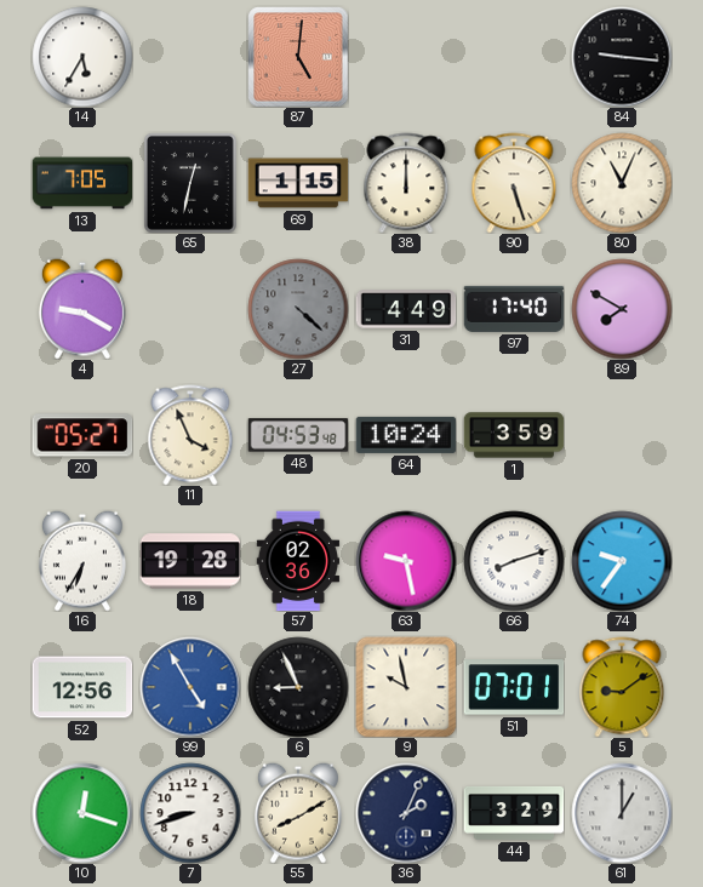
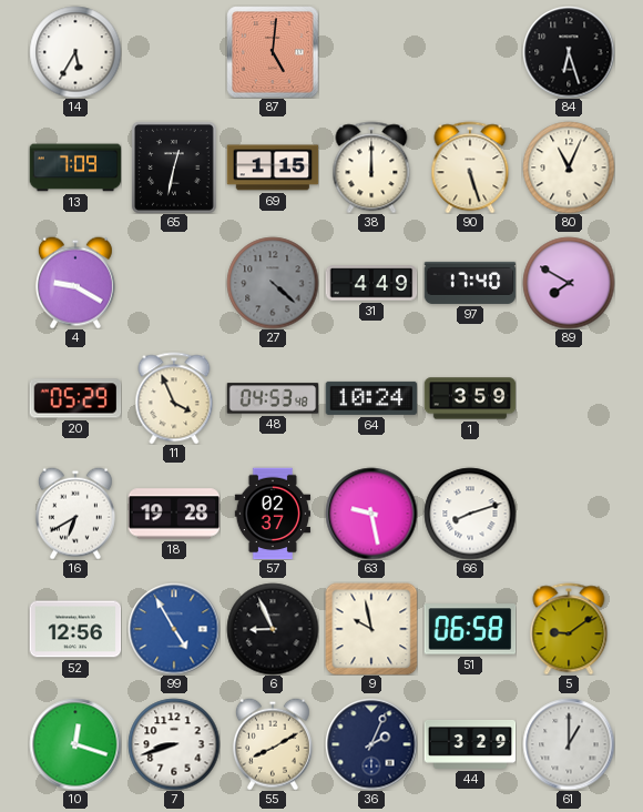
84: 9:16 -> 6:27 (569, 52)
13: 7:05 -> 7:09 (75, 168)
20: 05:27 -> 05:29 (75, 398)
16: 6:35 -> 6:40 (75, 514)
57: 02:36 -> 02:37 (273, 514)
74: 9:36 -> none (622, 561)
51: 07:01 -> 06:58 (470, 629)
